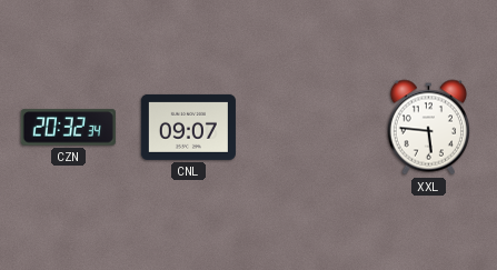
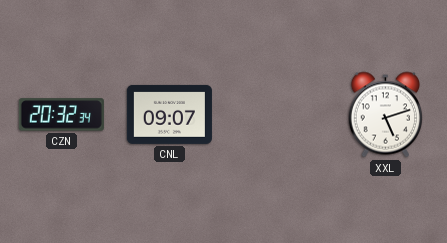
XXL: 5:46 -> 5:12 (386, 115)
